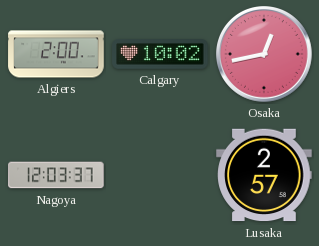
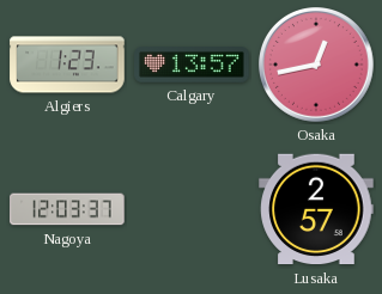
Algiers: 2:00 -> 1:23 (67, 65)
Calgary: 10:02 -> 13:57 (192, 66)
